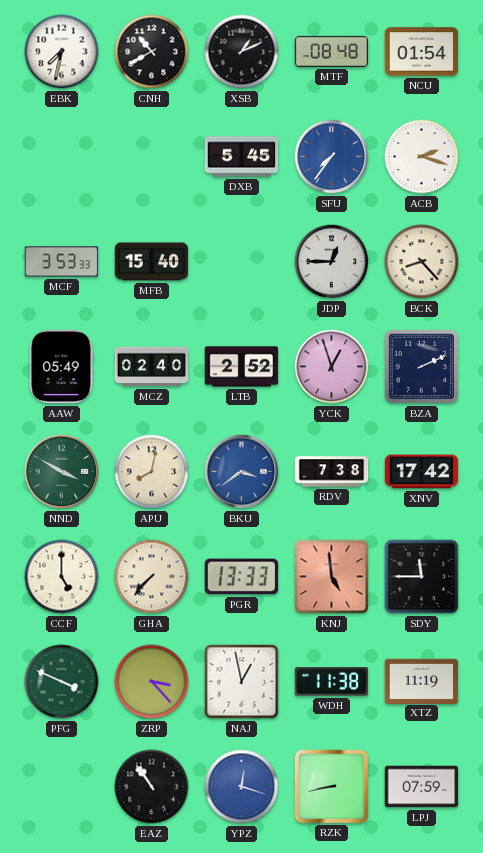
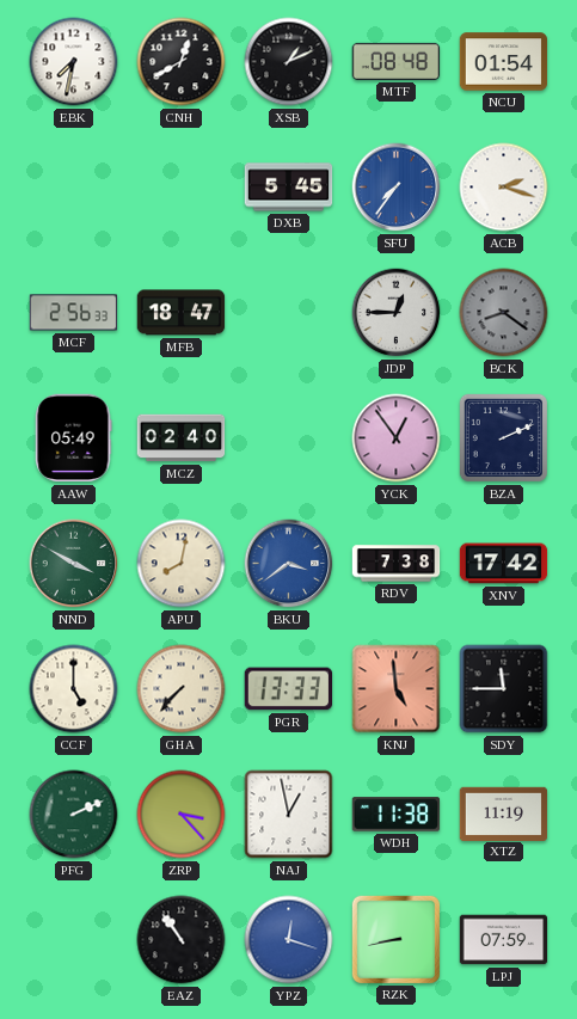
CNH: 10:40 -> 12:40 (182, 62)
MCF: 3:53 -> 2:56 (74, 313)
MFB: 15:40 -> 18:47 (182, 313)
BCK: 8:23 -> 8:21 (504, 313)
BCK dial: cream -> grey (504, 313)
LTB: 2:52 -> none (242, 367)
YCK: 12:57 -> 12:54 (397, 438)
PFG: 3:49 -> 2:11 (74, 815)
